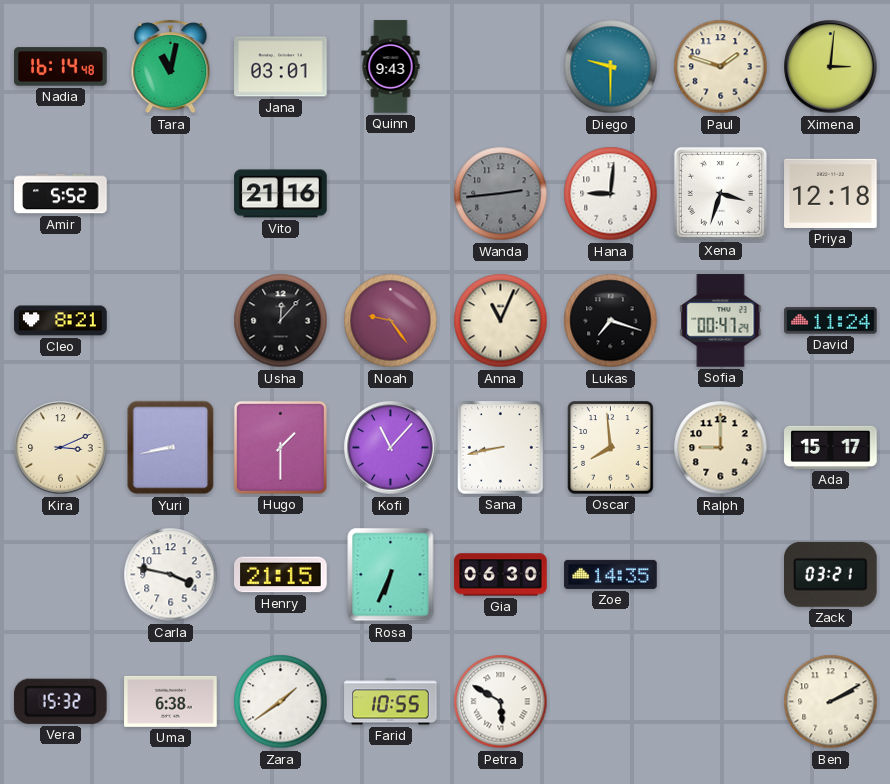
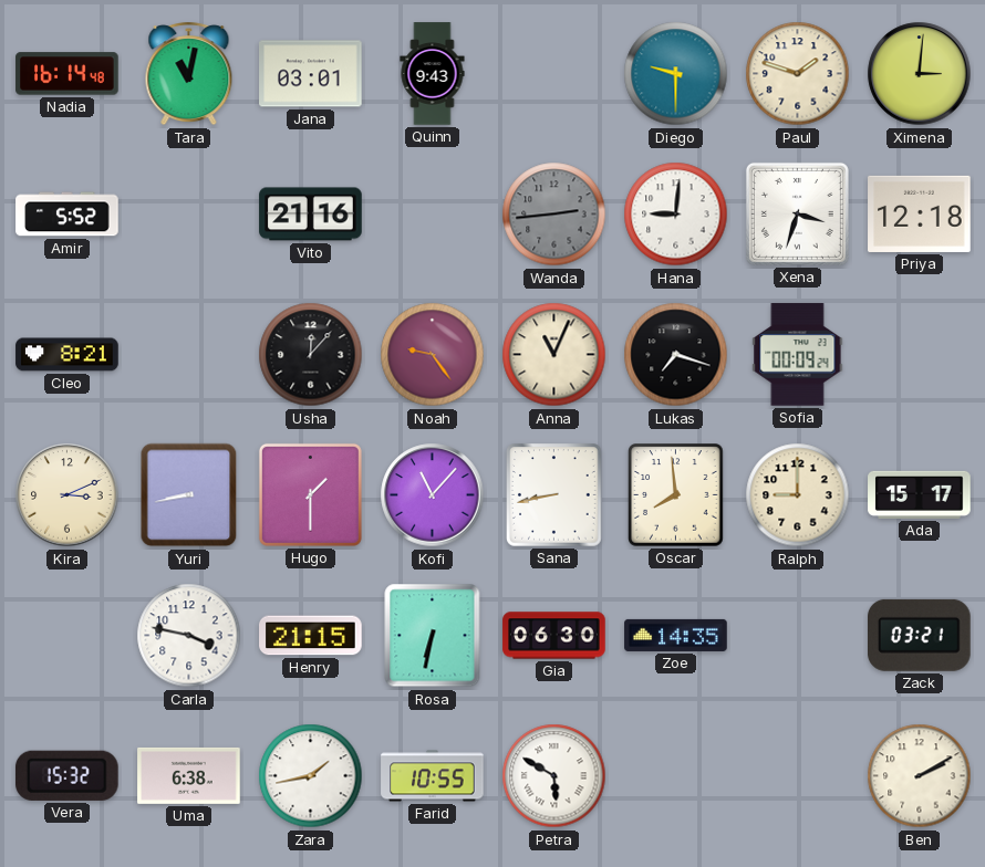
Sofia: 00:47 -> 00:09 (798, 355)
David: 11:24 -> none (831, 321)
Rosa: 6:34 -> 6:32 (433, 636)
Zara: 1:39 -> 1:43 (311, 776)
